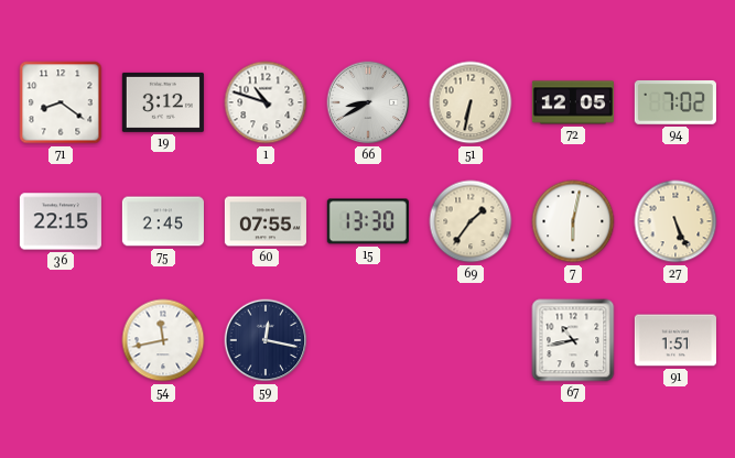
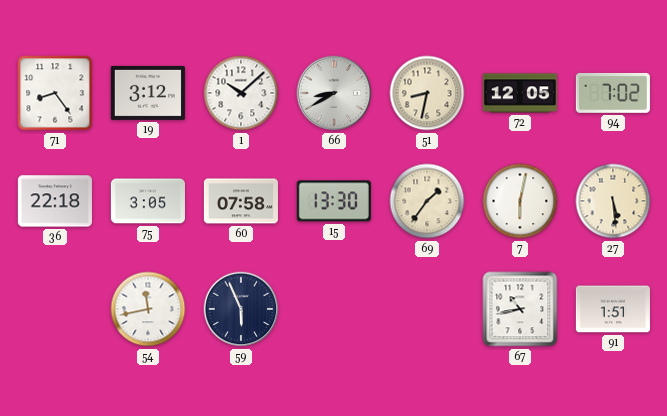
71: 8:21 -> 8:24 (55, 93)
1: 10:48 -> 10:08 (241, 93)
51: 6:32 -> 8:32 (427, 93)
36: 22:15 -> 22:18 (55, 201)
75: 2:45 -> 3:05 (148, 201)
60: 07:55 -> 07:58 (241, 201)
27: 5:26 -> 5:29 (613, 201)
59: 12:17 -> 5:56 (241, 309)
